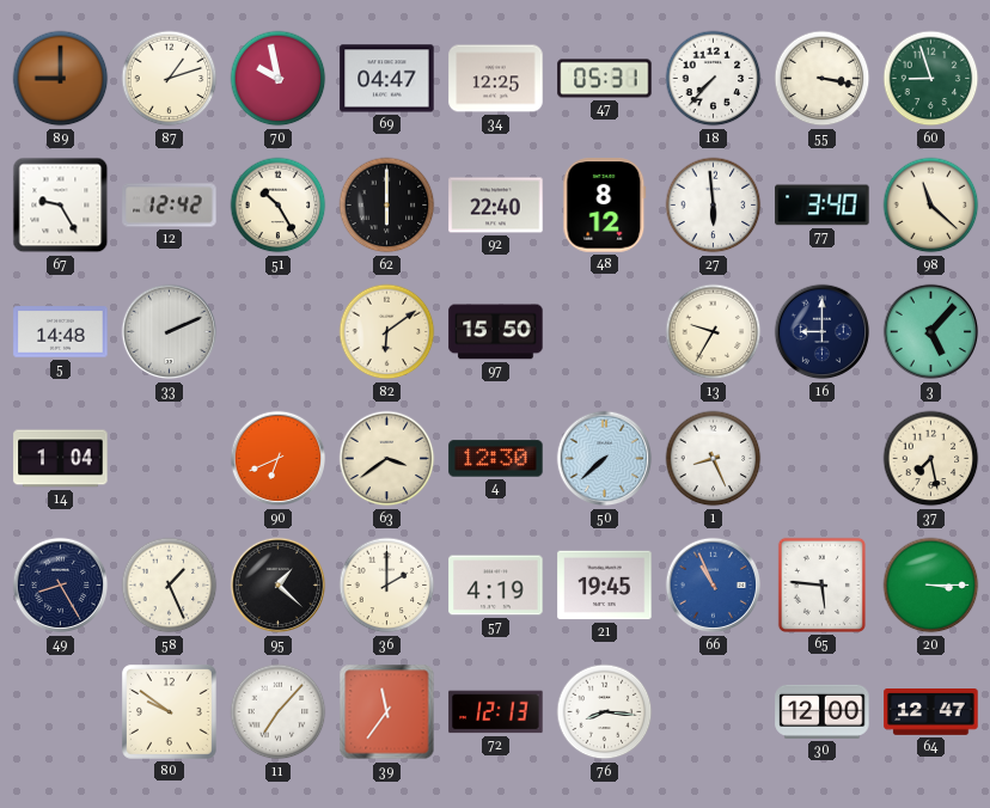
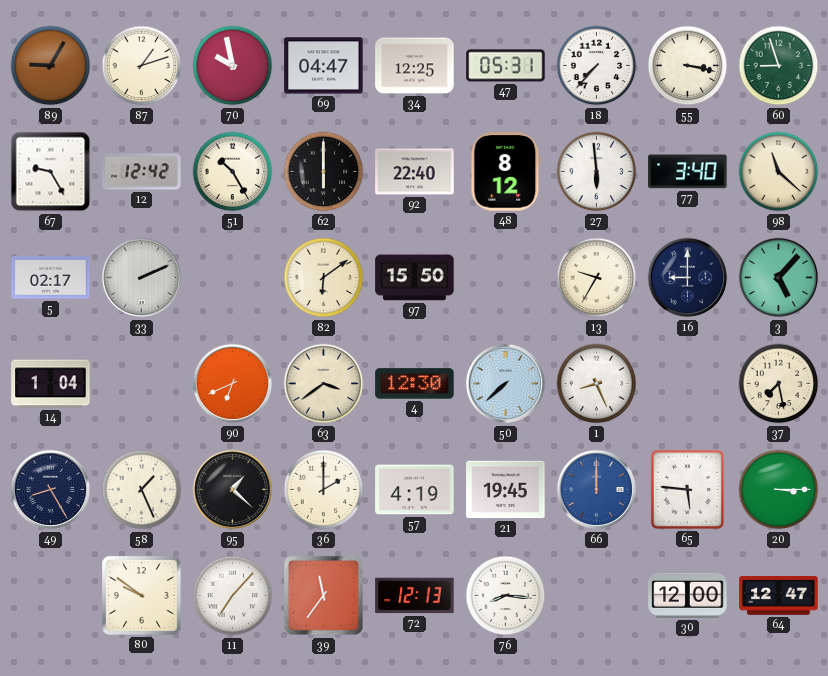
89: 9:00 -> 9:05 (51, 66)
5: 14:48 -> 02:17 (51, 278)
66: 10:56 -> 12:00 (597, 490)
